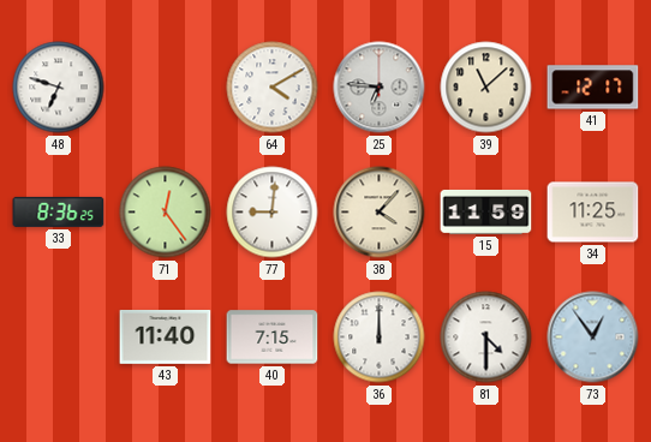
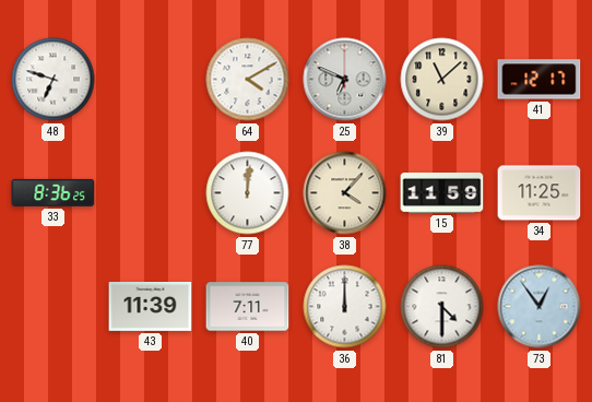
25: 6:46 -> 6:49 (345, 80)
71: 12:24 -> none (166, 213)
77: 9:01 -> 12:01 (248, 193)
43: 11:40 -> 11:39 (151, 307)
40: 7:15 -> 7:11 (248, 307)
